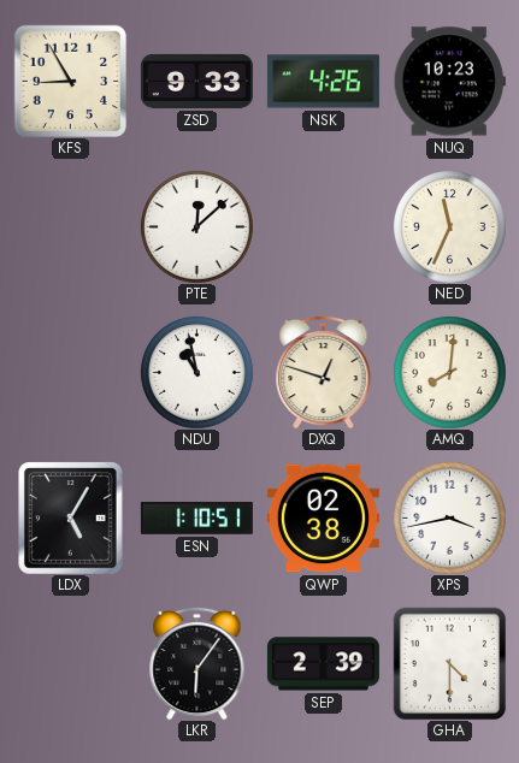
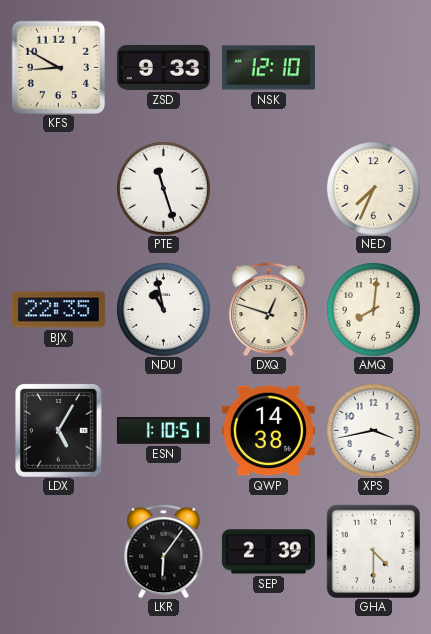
KFS: 8:55 -> 8:50 (58, 67)
NSK: 4:26 -> 12:10 (268, 68)
NUQ: 10:23 -> none (449, 82)
PTE: 12:08 -> 11:27 (164, 189)
NED: 11:34 -> 7:34 (374, 189)
BJX: none -> 22:35 (58, 310)
QWP: 02:38 -> 14:38 (268, 431)
